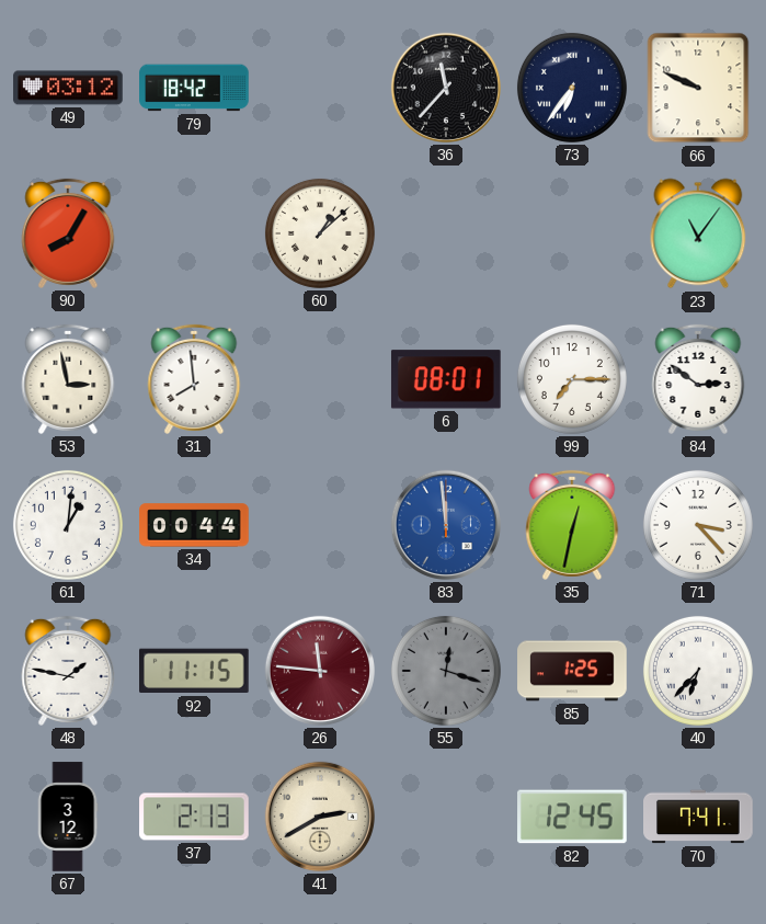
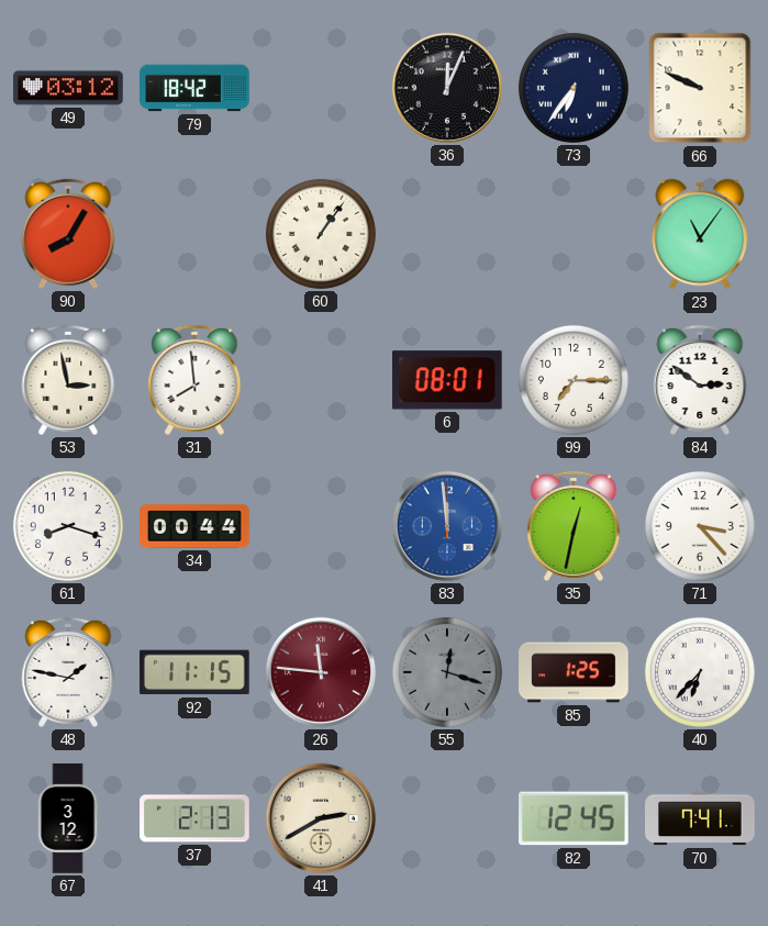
36: 11:37 -> 12:04 (447, 88)
60: 1:08 -> 1:06 (321, 234)
61: 1:01 -> 8:18 (68, 526)
